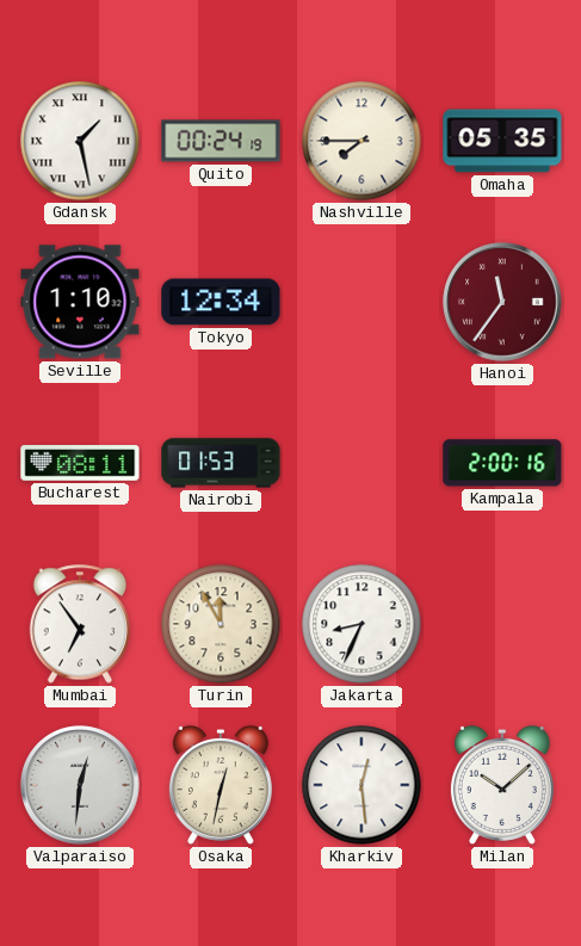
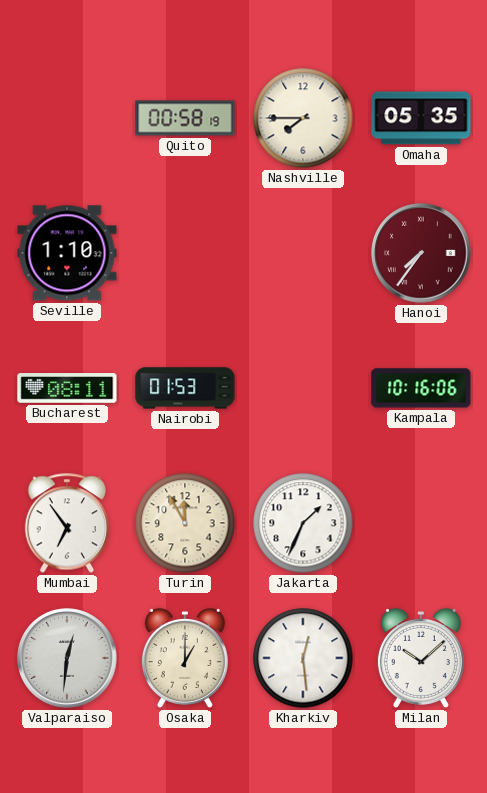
Gdansk: 1:28 -> none (80, 141)
Quito: 00:24 -> 00:58 (185, 118)
Tokyo: 12:34 -> none (221, 302)
Hanoi: 11:36 -> 7:36 (421, 253)
Kampala: 2:00 -> 10:16 (421, 388)
Jakarta: 8:34 -> 1:34 (303, 523)
Osaka: 12:32 -> 1:00 (185, 658)
